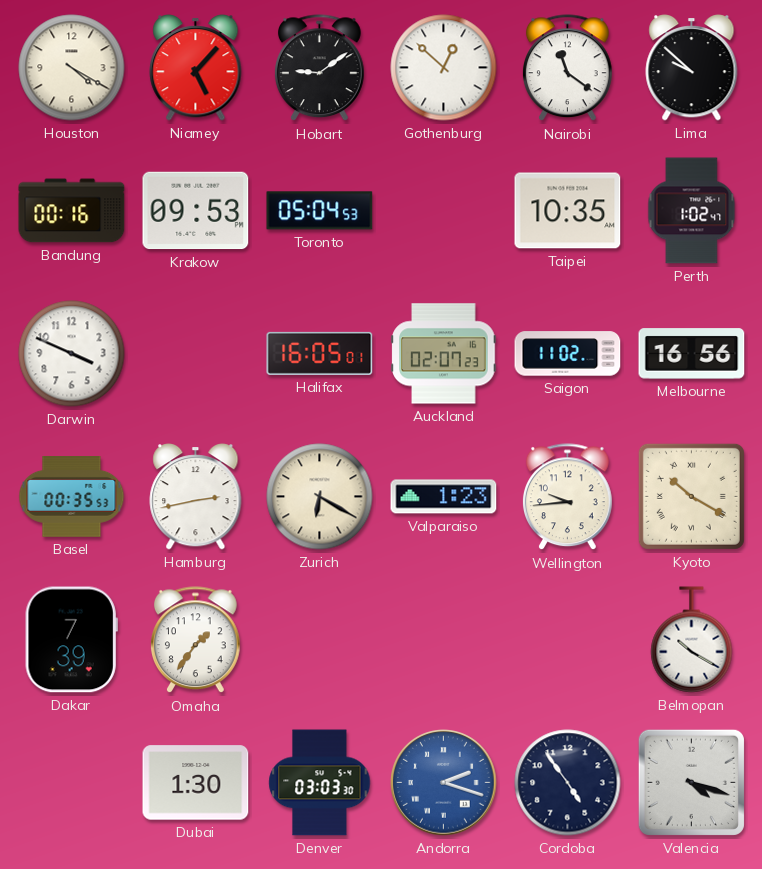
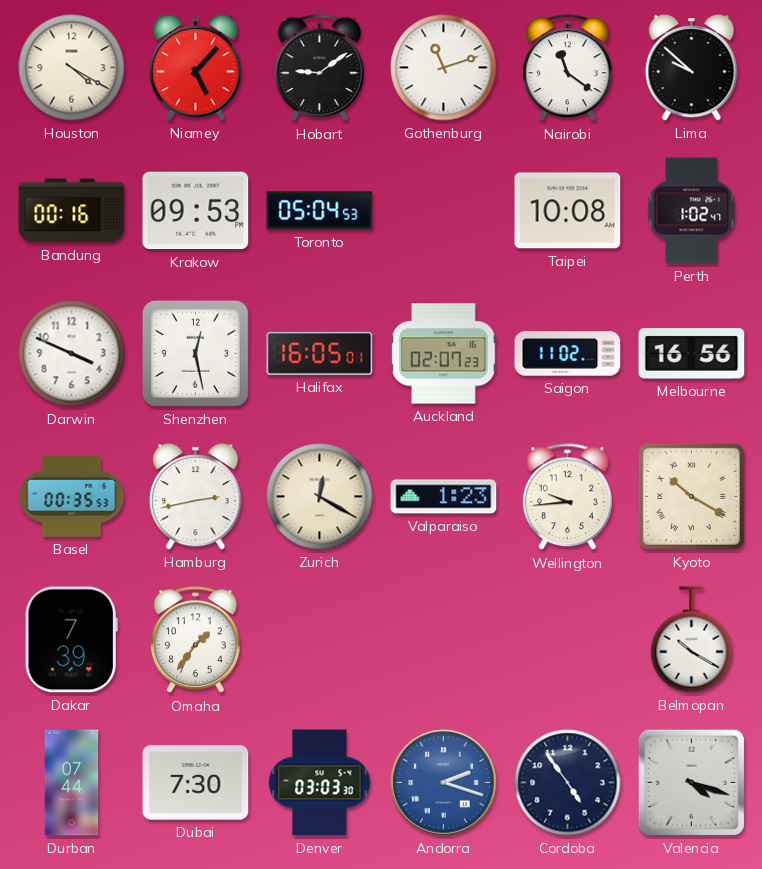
Gothenburg: 12:52 -> 11:12 (444, 68)
Taipei: 10:35 -> 10:08 (568, 211)
Shenzhen: none -> 12:28 (195, 353)
Zurich: 6:20 -> 12:20 (320, 497)
Durban: none -> 07:44 (72, 783)
Dubai: 1:30 -> 7:30 (196, 783)
